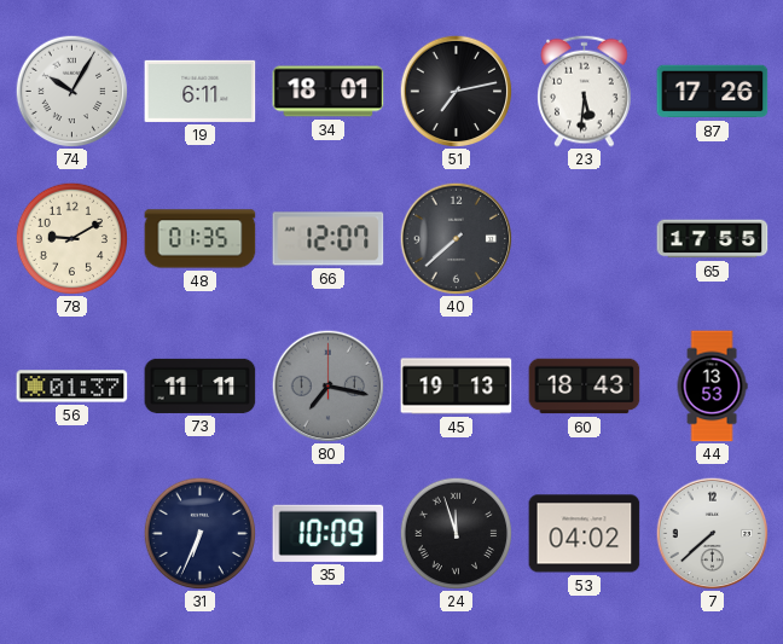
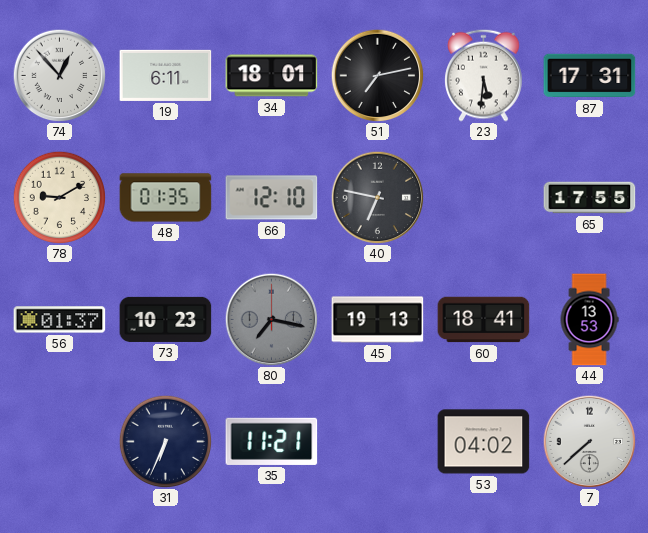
74: 10:05 -> 12:53 (59, 75)
87: 17:26 -> 17:31 (590, 76)
66: 12:07 -> 12:10 (272, 198)
40: 7:38 -> 6:47 (377, 197)
73: 11:11 -> 10:23 (166, 319)
60: 18:43 -> 18:41 (484, 320)
35: 10:09 -> 11:21 (272, 441)
24: 11:57 -> none (456, 533)
